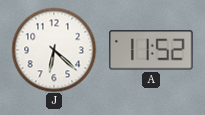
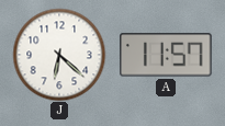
A: 11:52 -> 11:57 (167, 55)
